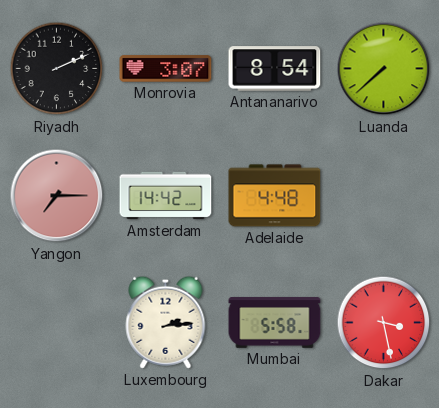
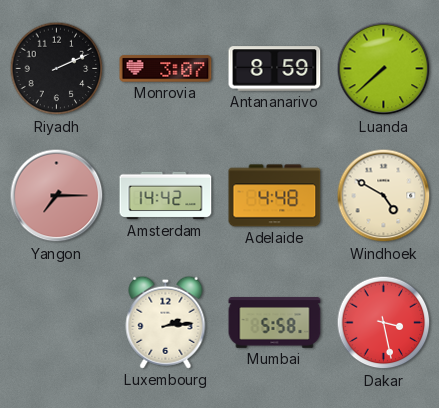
Antananarivo: 8:54 -> 8:59 (275, 69)
Windhoek: none -> 4:50 (384, 196)
